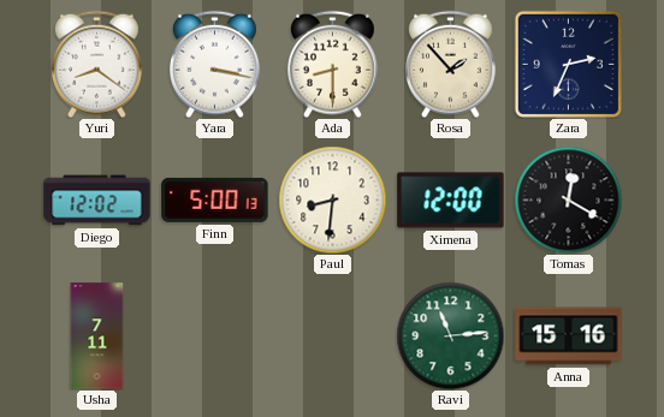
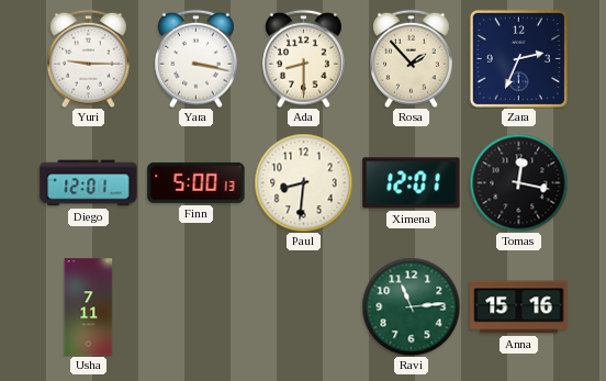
Yuri: 8:21 -> 9:15 (89, 58)
Diego: 12:02 -> 12:01 (89, 183)
Ximena: 12:00 -> 12:01 (412, 183)
Tomas: 12:20 -> 12:17 (518, 182)
